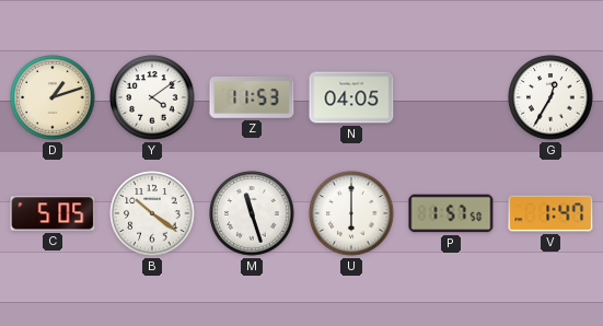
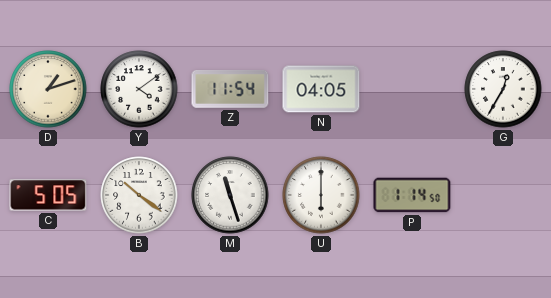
Z: 11:53 -> 11:54 (230, 90)
P: 1:57 -> 1:14 (412, 195)
V: 1:47 -> none (550, 213)
